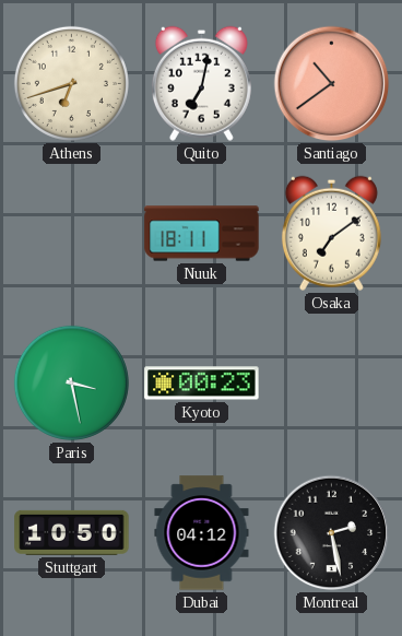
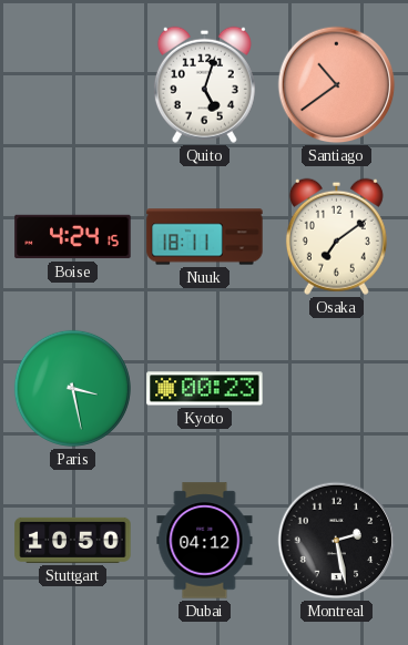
Athens: 6:42 -> none (71, 83)
Quito: 7:02 -> 5:03 (204, 84)
Boise: none -> 4:24 (73, 237)
